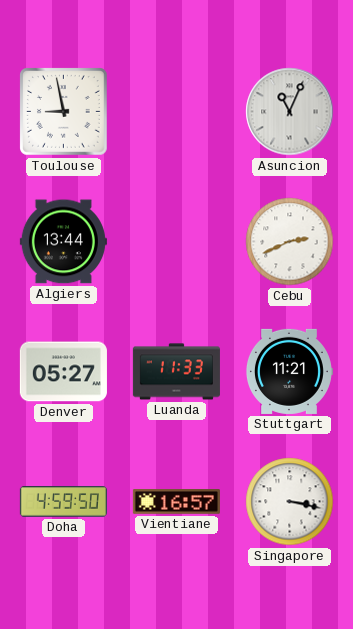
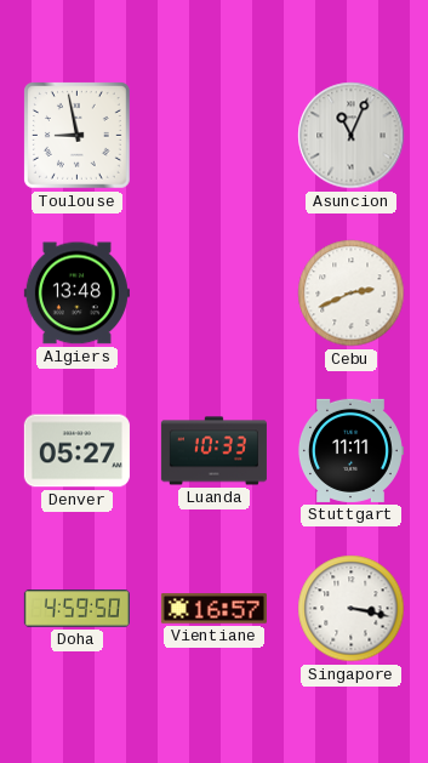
Algiers: 13:44 -> 13:48 (76, 294)
Luanda: 11:33 -> 10:33 (213, 451)
Stuttgart: 11:21 -> 11:11 (350, 450)
